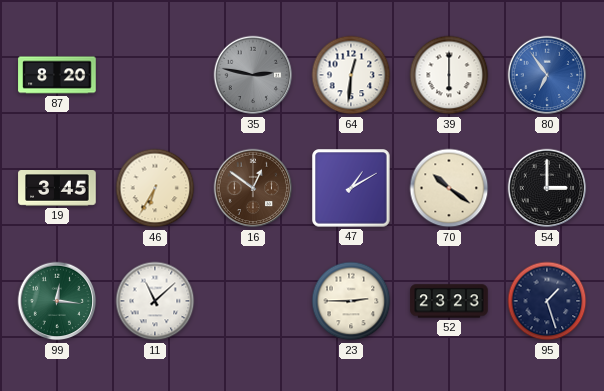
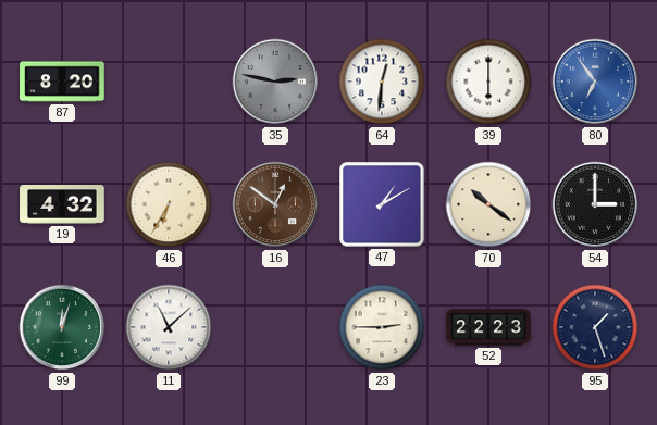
19: 3:45 -> 4:32 (62, 205)
99: 12:16 -> 12:03 (62, 327)
52: 23:23 -> 22:23 (488, 327)
